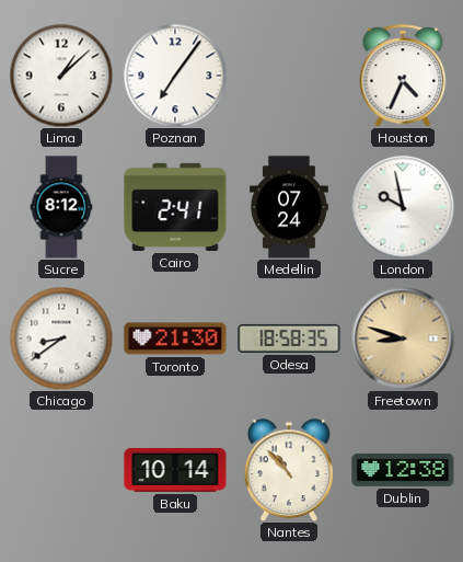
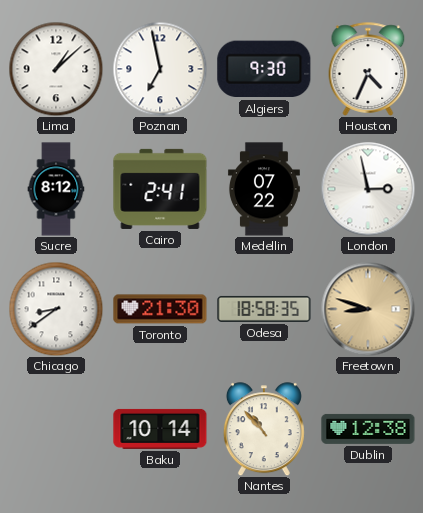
Poznan: 7:06 -> 6:58 (160, 69)
Algiers: none -> 9:30 (264, 69)
Medellin: 07:24 -> 07:22 (264, 189)
London: 9:58 -> 2:58 (368, 189)
